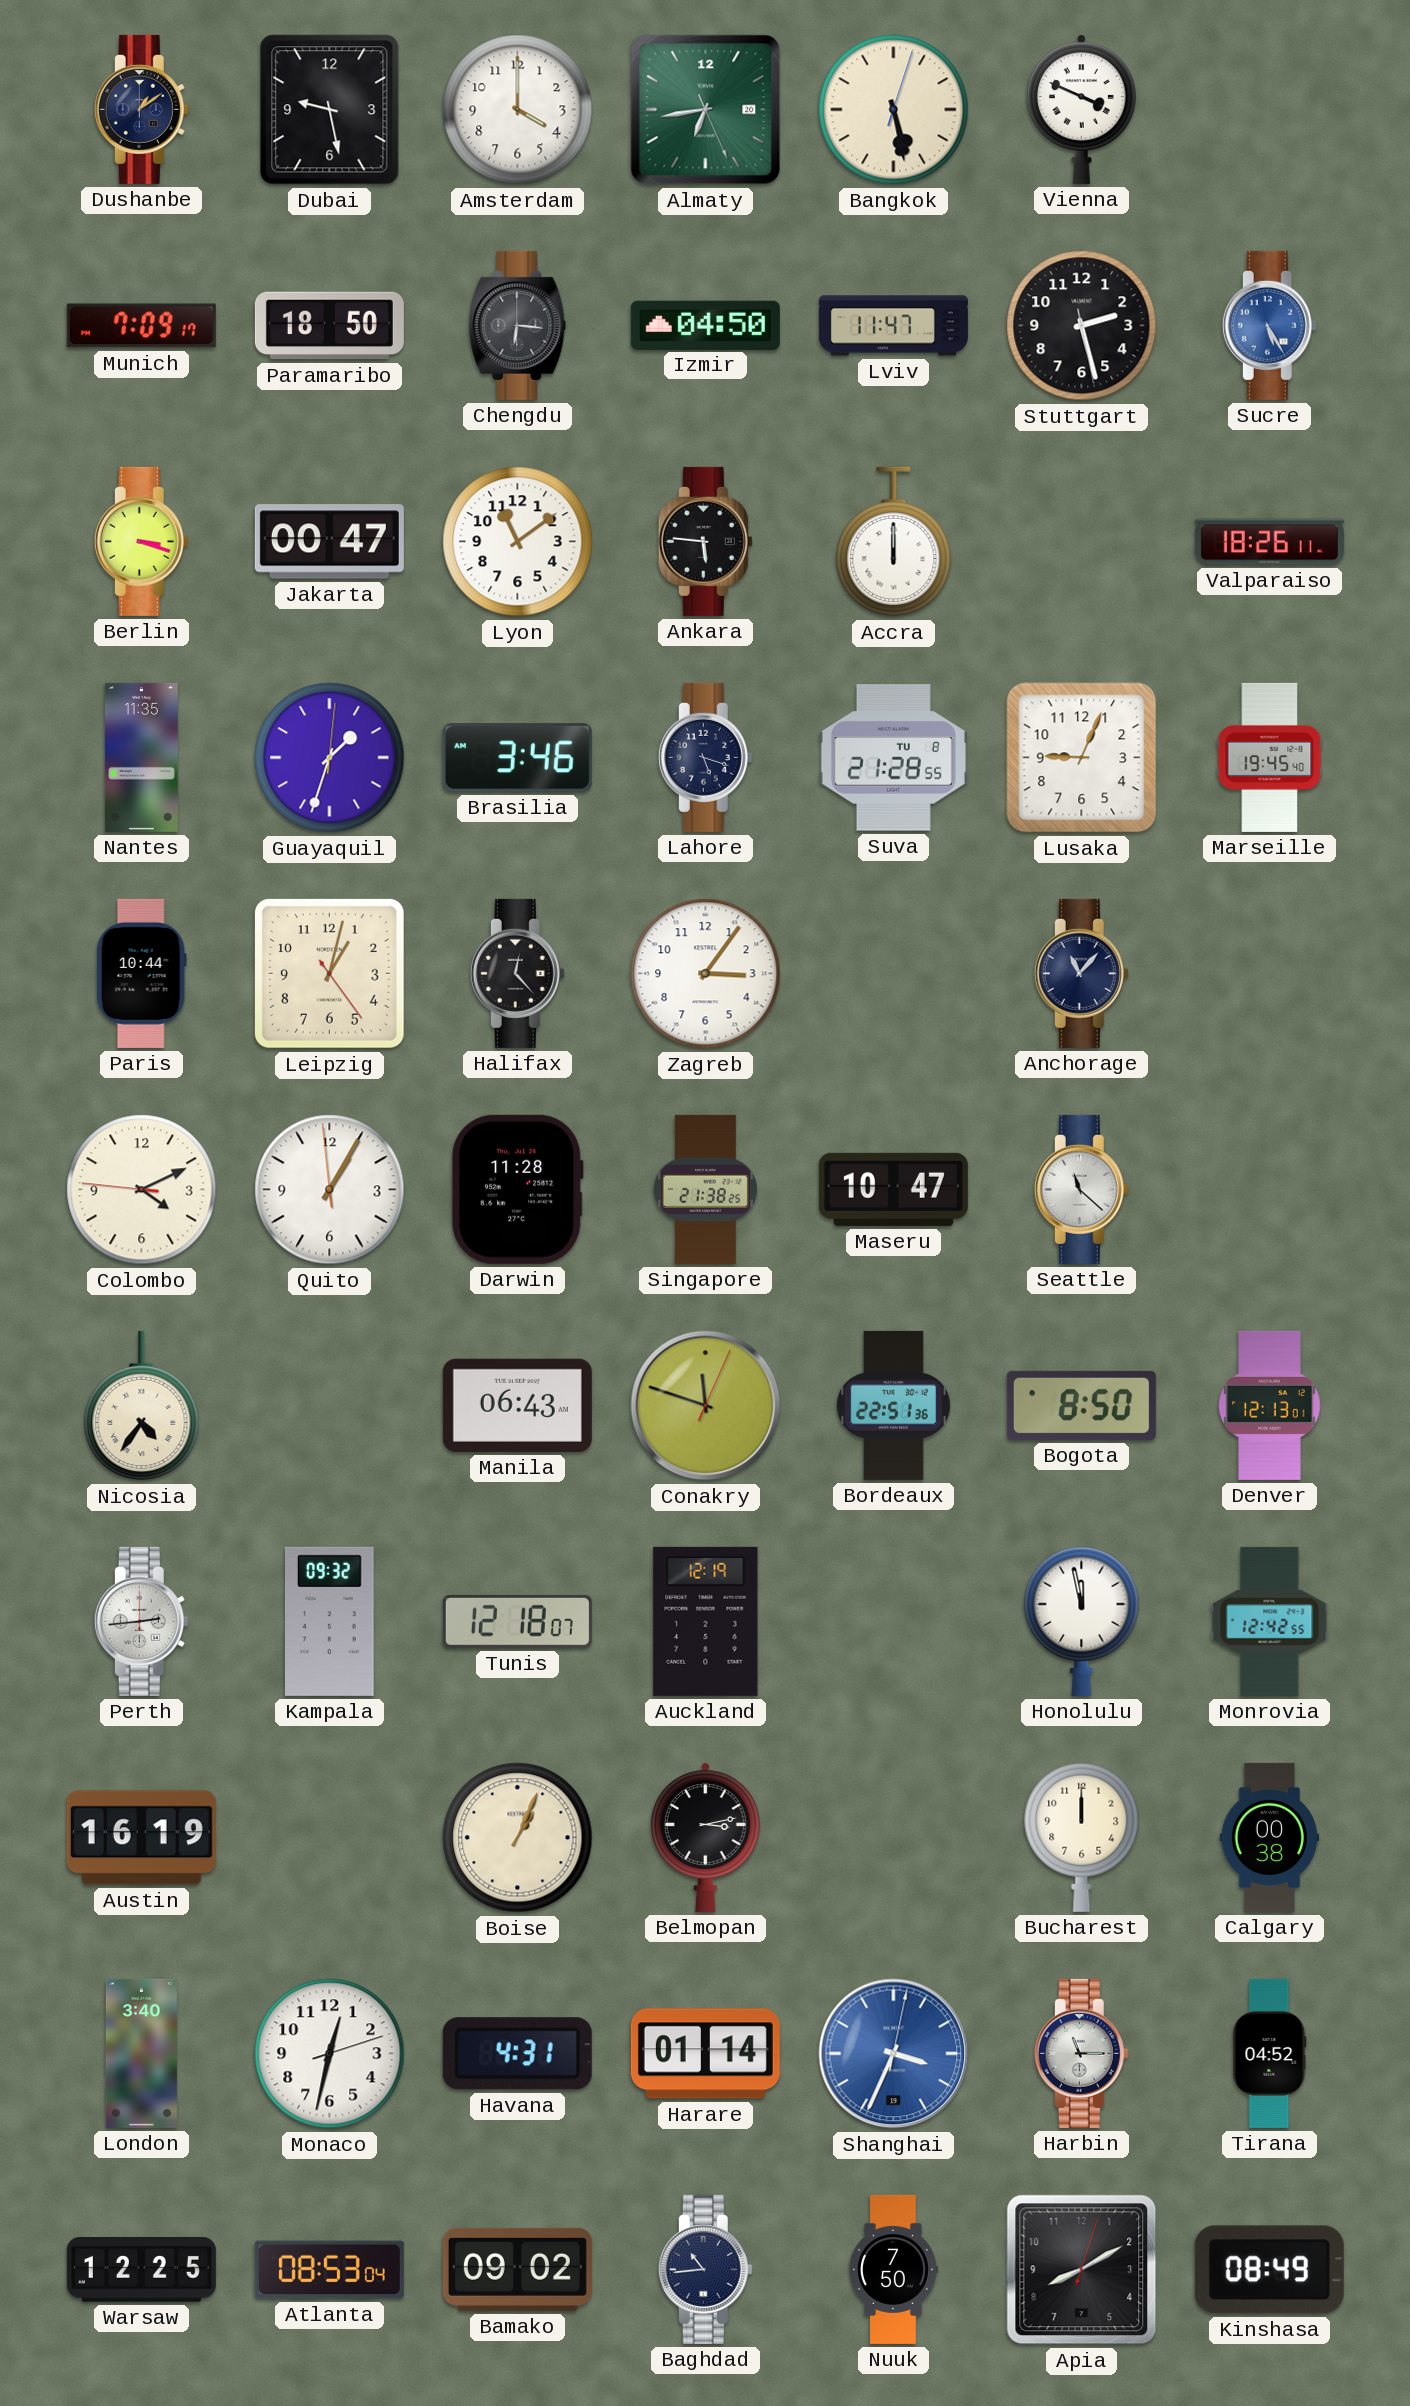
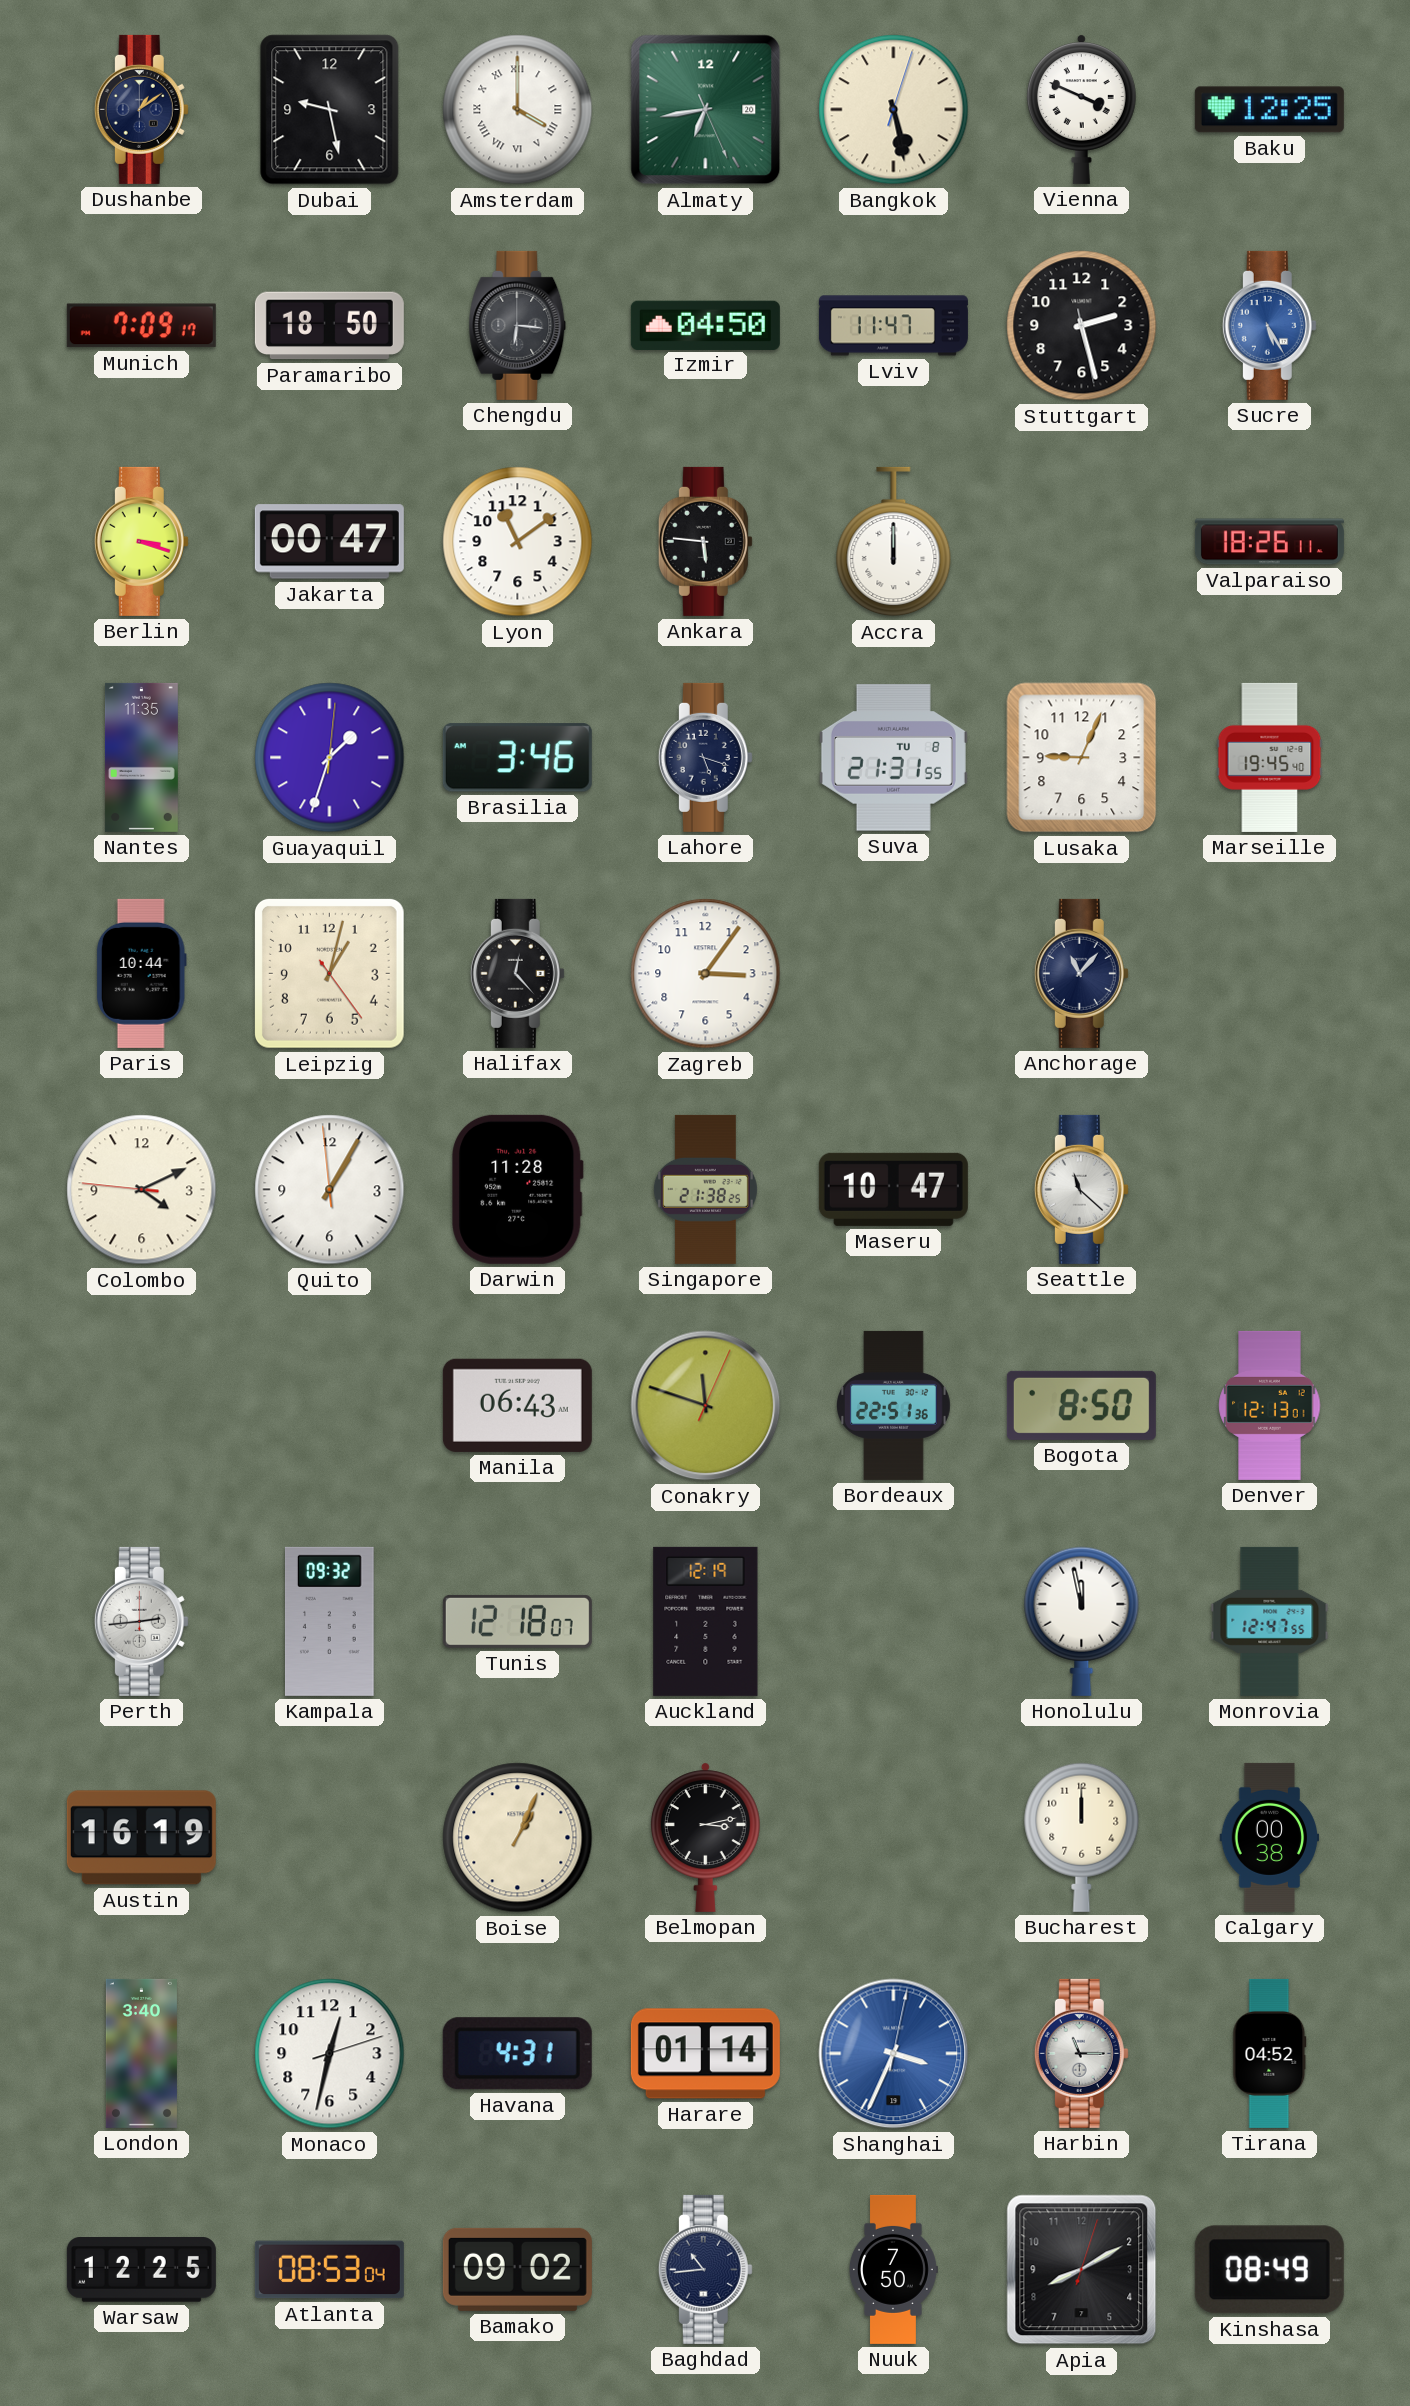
Amsterdam numerals: Arabic -> Roman (518, 110)
Baku: none -> 12:25 (1269, 110)
Suva: 21:28 -> 21:31 (893, 758)
Nicosia: 4:36 -> none (142, 1406)
Monrovia: 12:42 -> 12:47 (1270, 1621)
